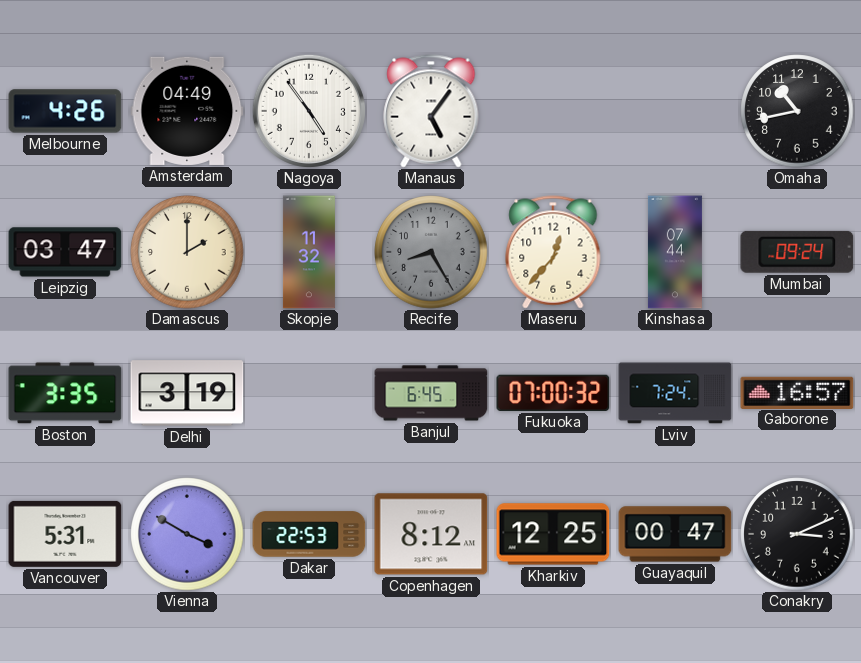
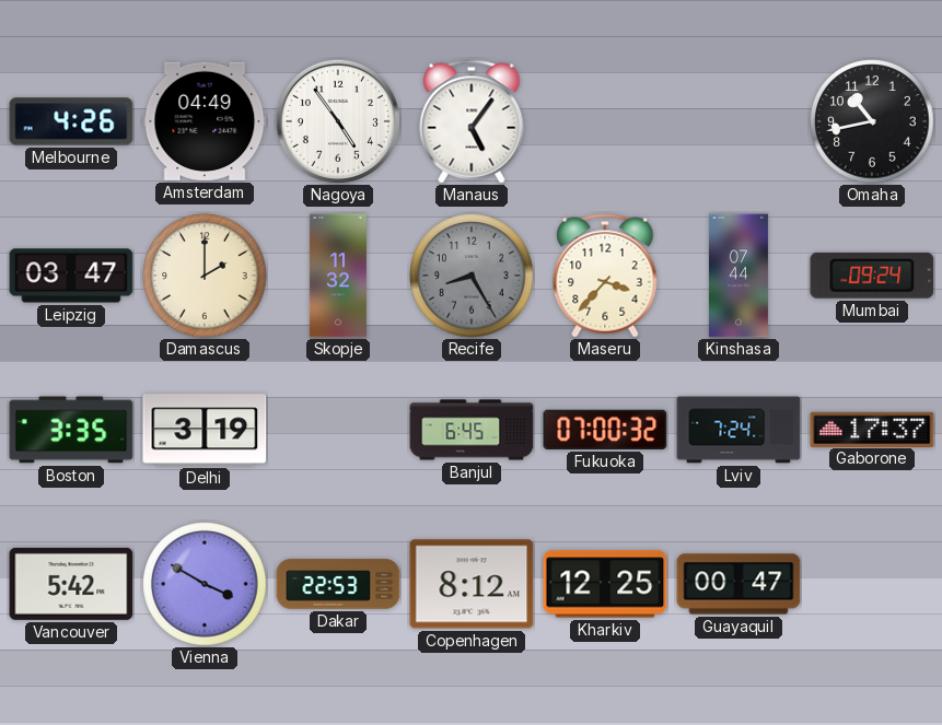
Maseru: 12:37 -> 3:37 (605, 276)
Gaborone: 16:57 -> 17:37 (872, 429)
Vancouver: 5:31 -> 5:42 (71, 584)
Conakry: 3:11 -> none (797, 534)
